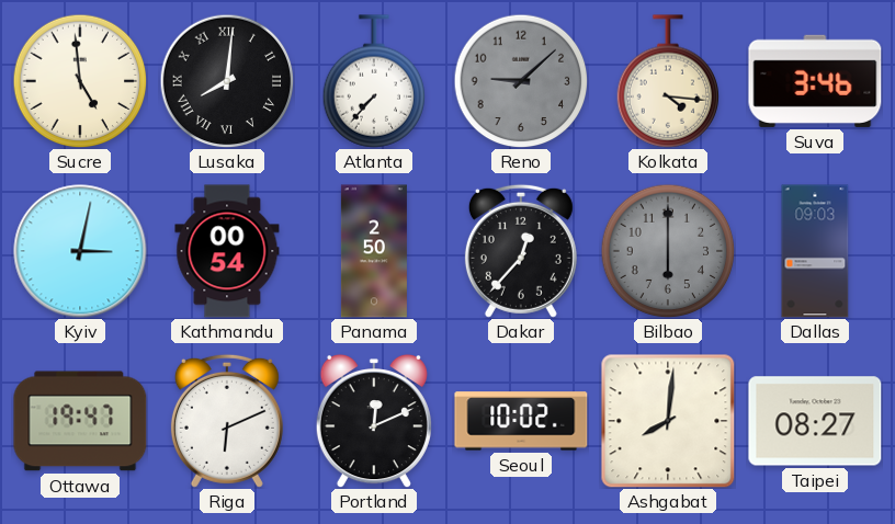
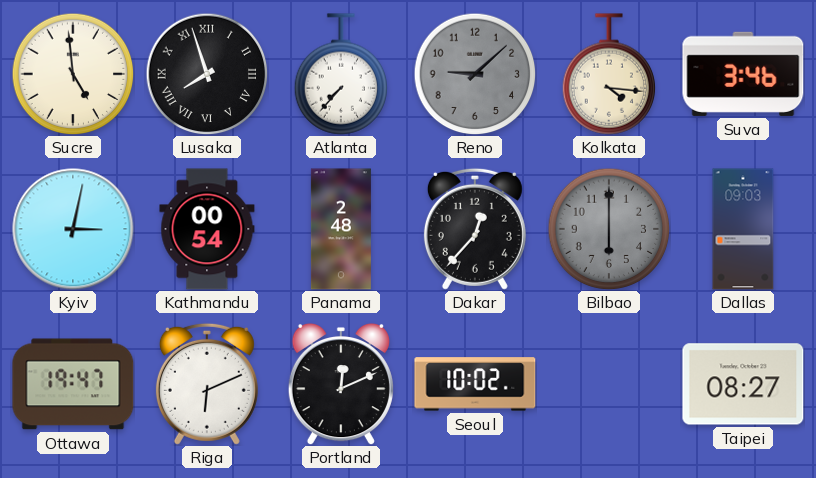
Lusaka: 8:01 -> 7:57 (207, 74)
Panama: 2:50 -> 2:48 (341, 229)
Ashgabat: 8:01 -> none (668, 421)
